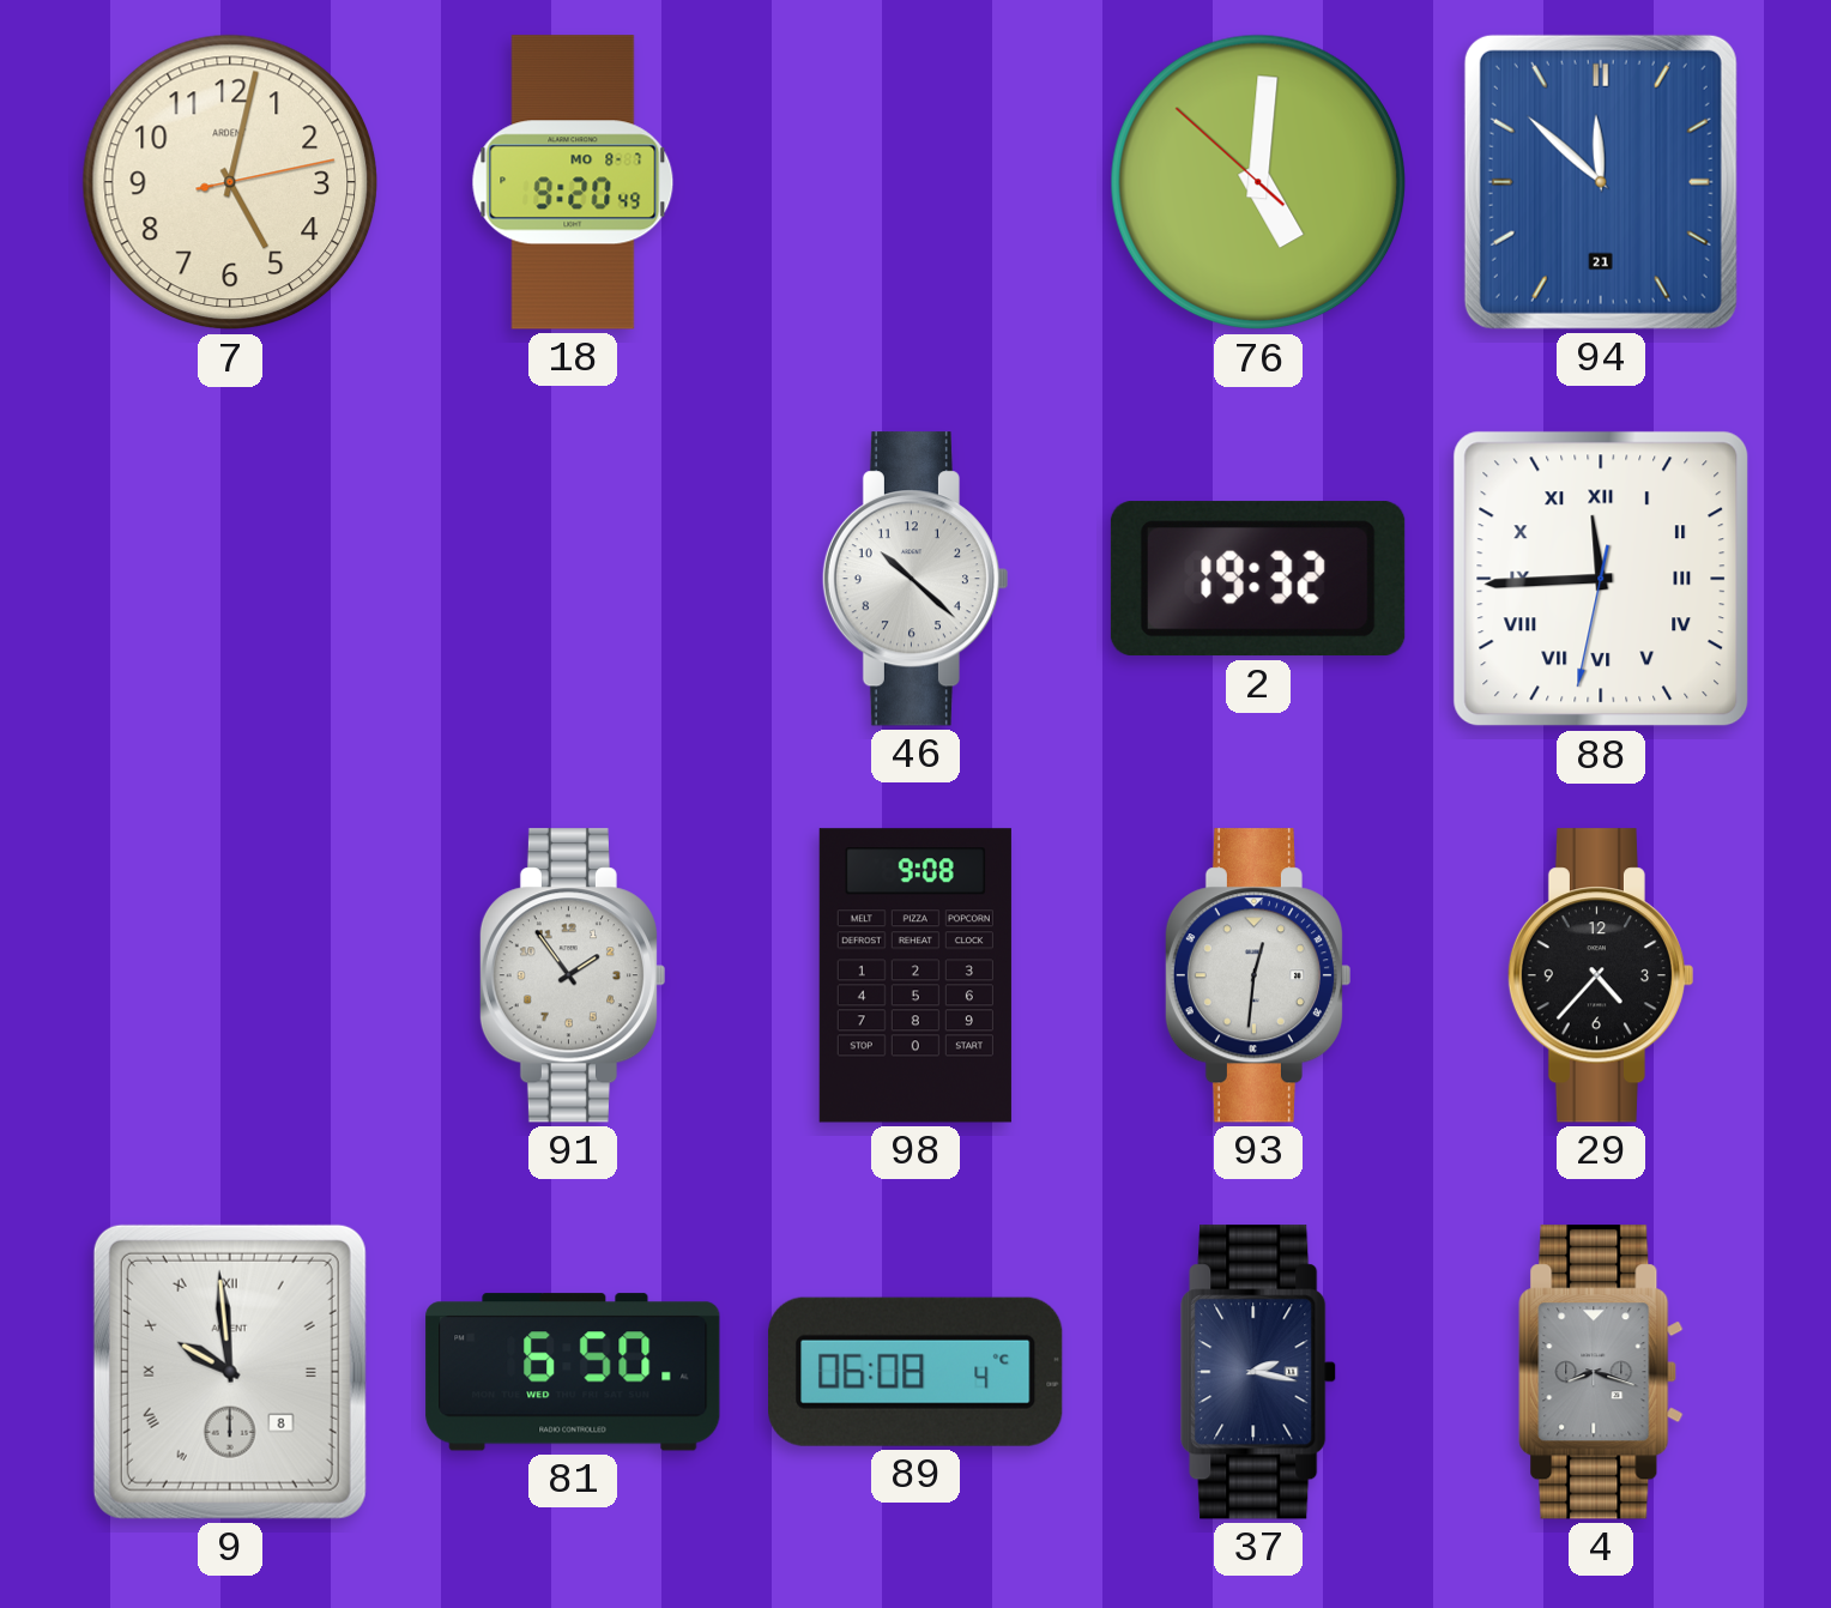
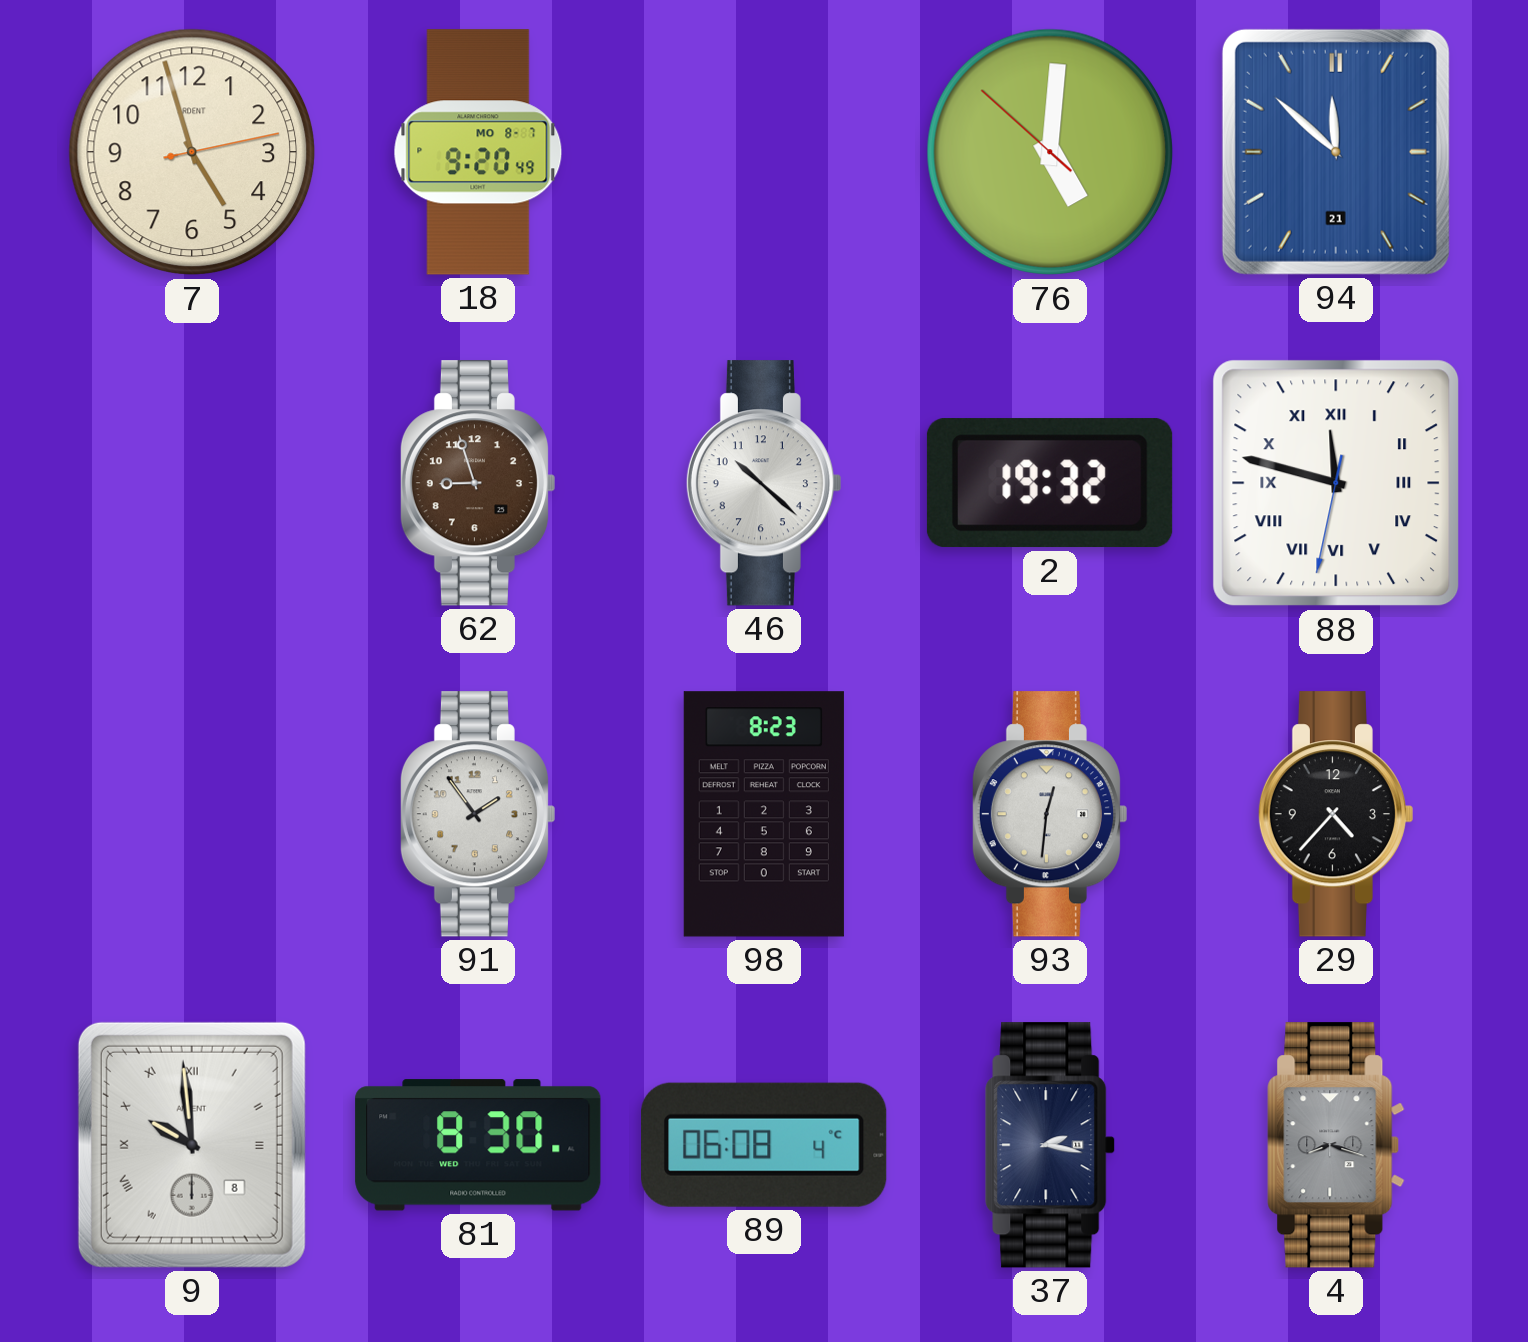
7: 5:02 -> 4:57 (192, 152)
62: none -> 8:57 (477, 483)
88: 11:44 -> 11:47 (1336, 483)
98: 9:08 -> 8:23 (764, 814)
81: 6:50 -> 8:30 (478, 1145)
